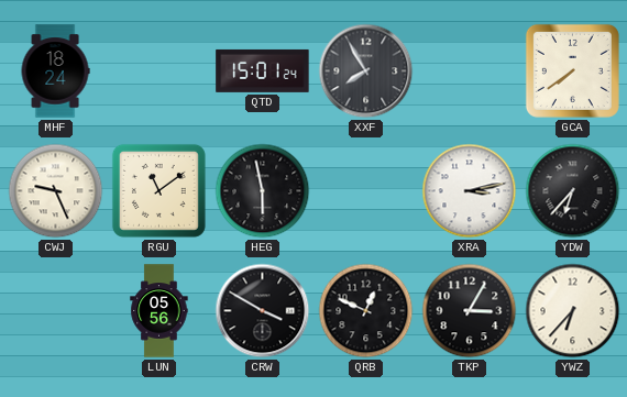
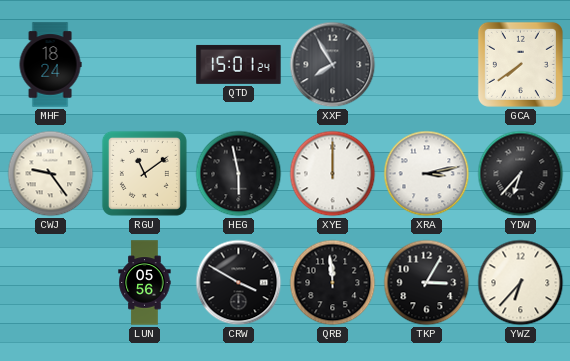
CWJ: 9:26 -> 9:24 (51, 174)
XYE: none -> 12:00 (333, 174)
QRB: 12:49 -> 11:59 (333, 283)
